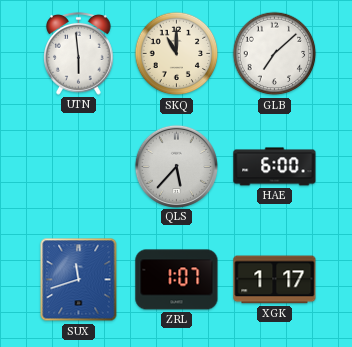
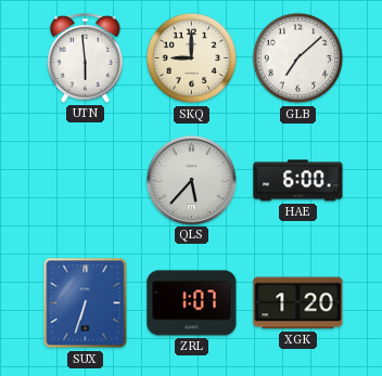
SKQ: 11:00 -> 9:00 (192, 59)
SUX: 11:42 -> 6:33 (86, 303)
XGK: 1:17 -> 1:20 (298, 303)
